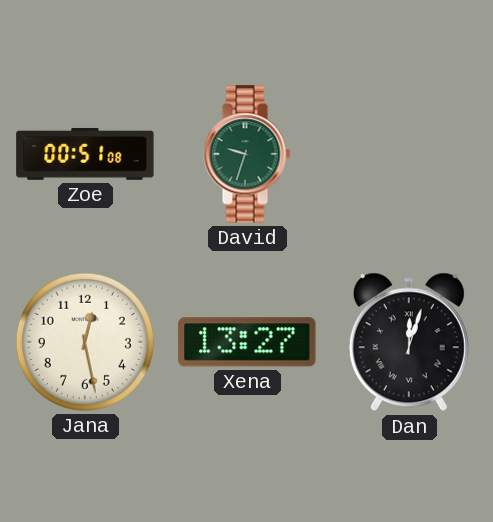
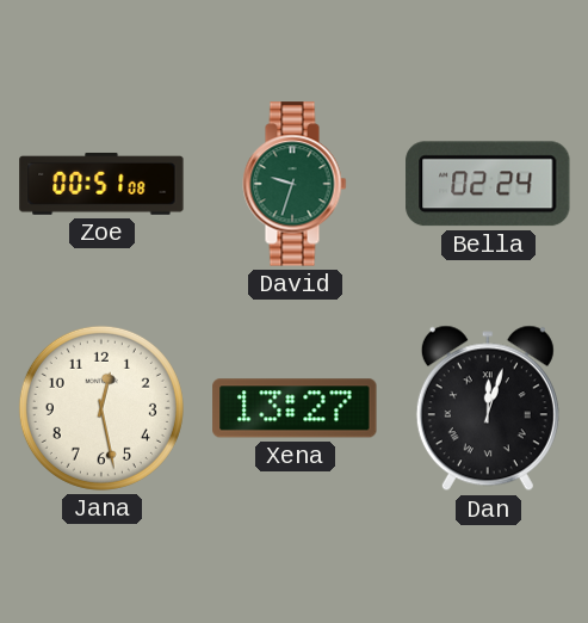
Bella: none -> 02:24 (489, 184)
